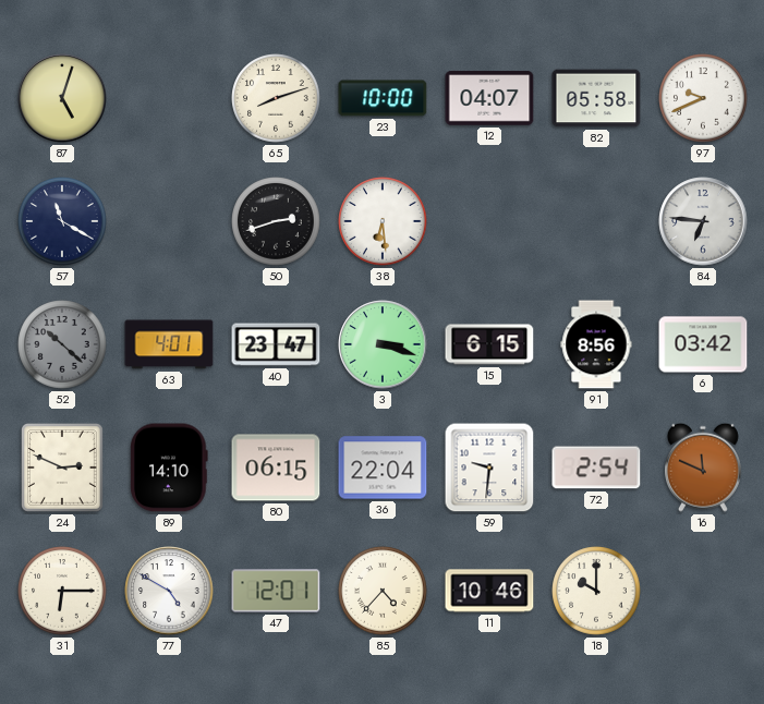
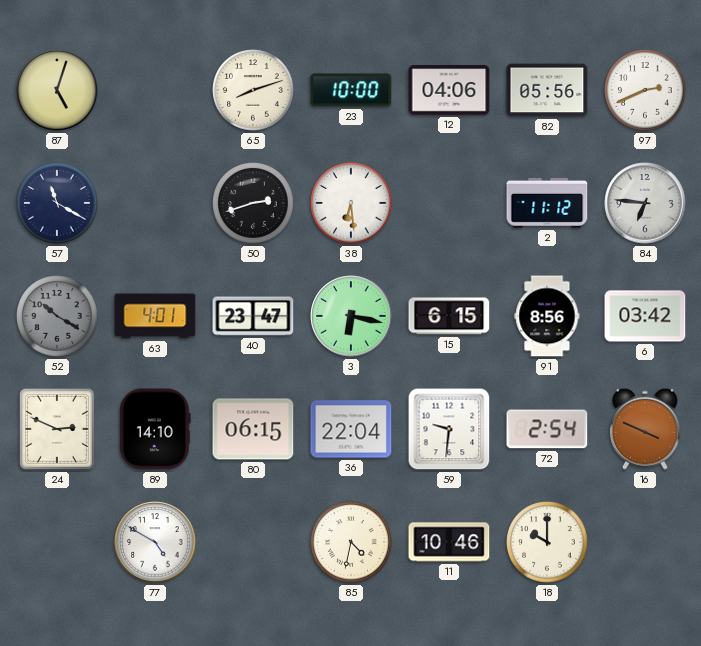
12: 04:07 -> 04:06 (449, 90)
82: 05:58 -> 05:56 (547, 90)
97: 9:41 -> 2:41 (645, 90)
2: none -> 11:12 (547, 203)
52: 10:22 -> 10:20 (57, 316)
3: 3:18 -> 6:17 (351, 316)
16: 11:49 -> 3:49 (646, 429)
31: 6:15 -> none (62, 591)
47: 12:01 -> none (276, 591)
85: 4:37 -> 4:32 (351, 542)
